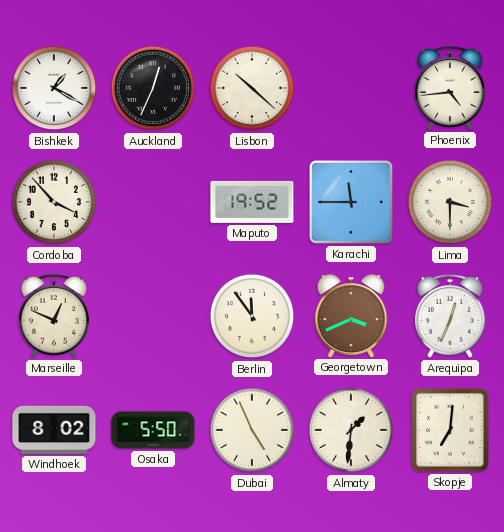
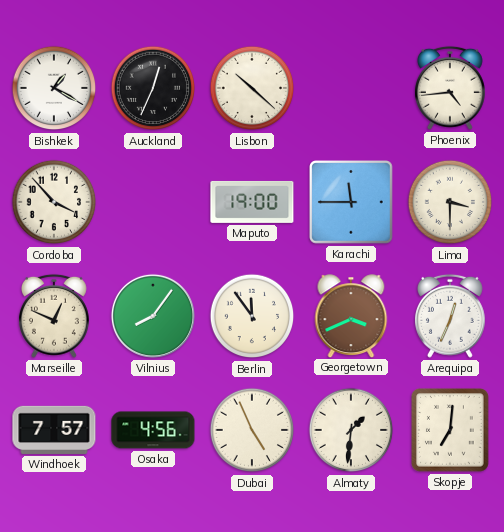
Maputo: 19:52 -> 19:00 (252, 202)
Vilnius: none -> 8:06 (153, 316)
Windhoek: 8:02 -> 7:57 (54, 430)
Osaka: 5:50 -> 4:56 (153, 430)
